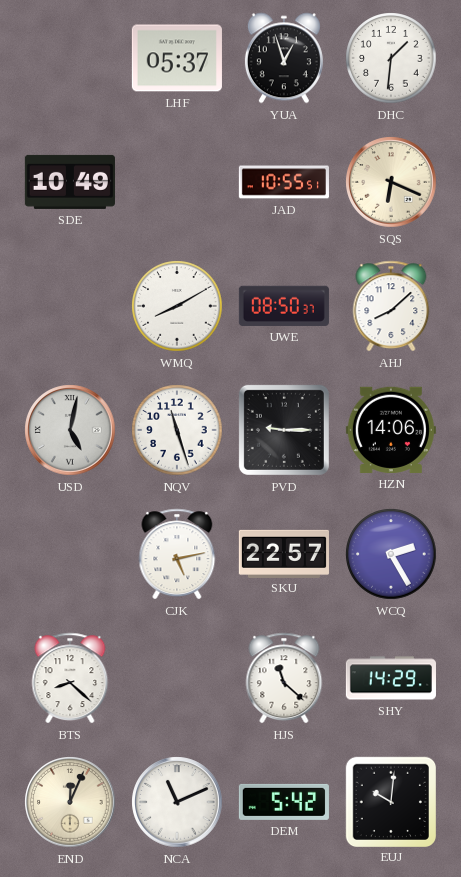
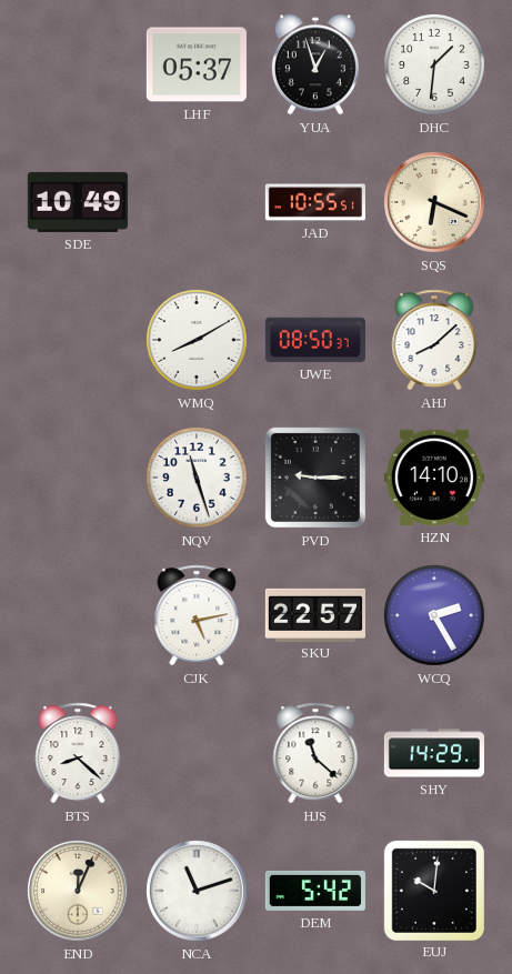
USD: 5:02 -> none (70, 430)
HZN: 14:06 -> 14:10 (434, 478)
NCA: 11:11 -> 11:12 (197, 891)
